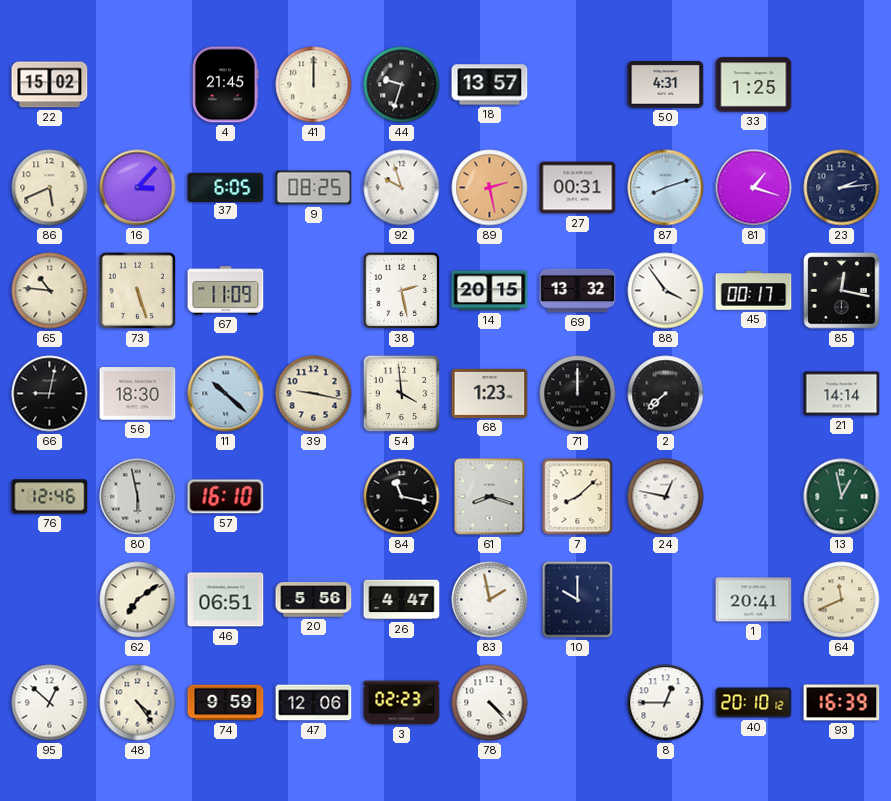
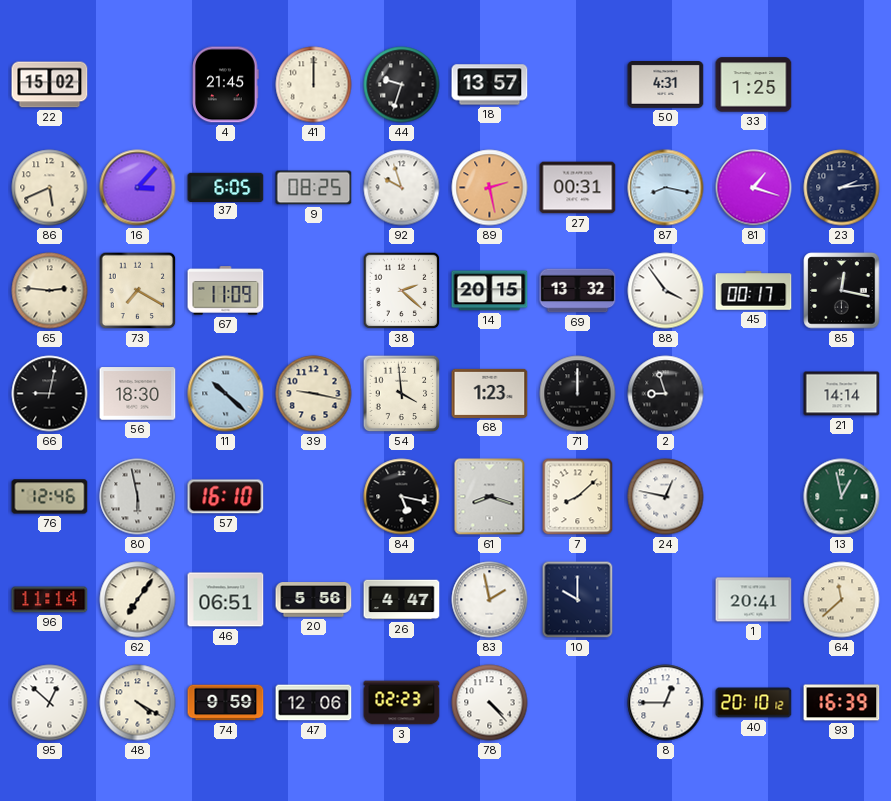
87: 8:12 -> 8:17 (666, 188)
65: 10:46 -> 2:46 (50, 291)
73: 5:27 -> 7:20 (138, 291)
38: 2:28 -> 2:22 (402, 291)
2: 7:38 -> 8:57 (666, 394)
84: 11:17 -> 5:17 (402, 497)
96: none -> 11:14 (50, 600)
62: 7:09 -> 7:06 (138, 600)
64: 11:41 -> 11:38 (842, 600)
48: 4:24 -> 4:20 (138, 703)
